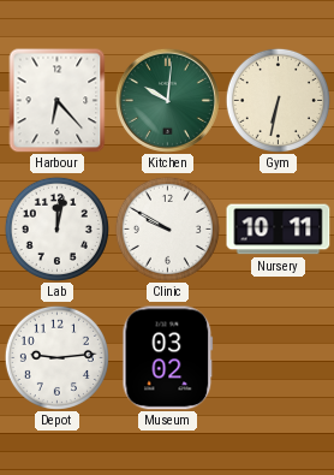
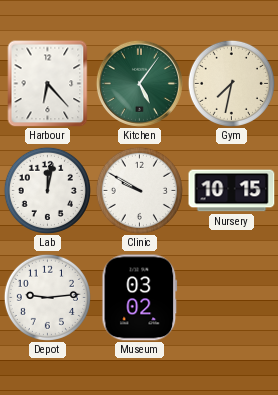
Kitchen: 10:01 -> 5:06 (139, 83)
Gym: 6:32 -> 7:32 (231, 83)
Nursery: 10:11 -> 10:15 (232, 191)
